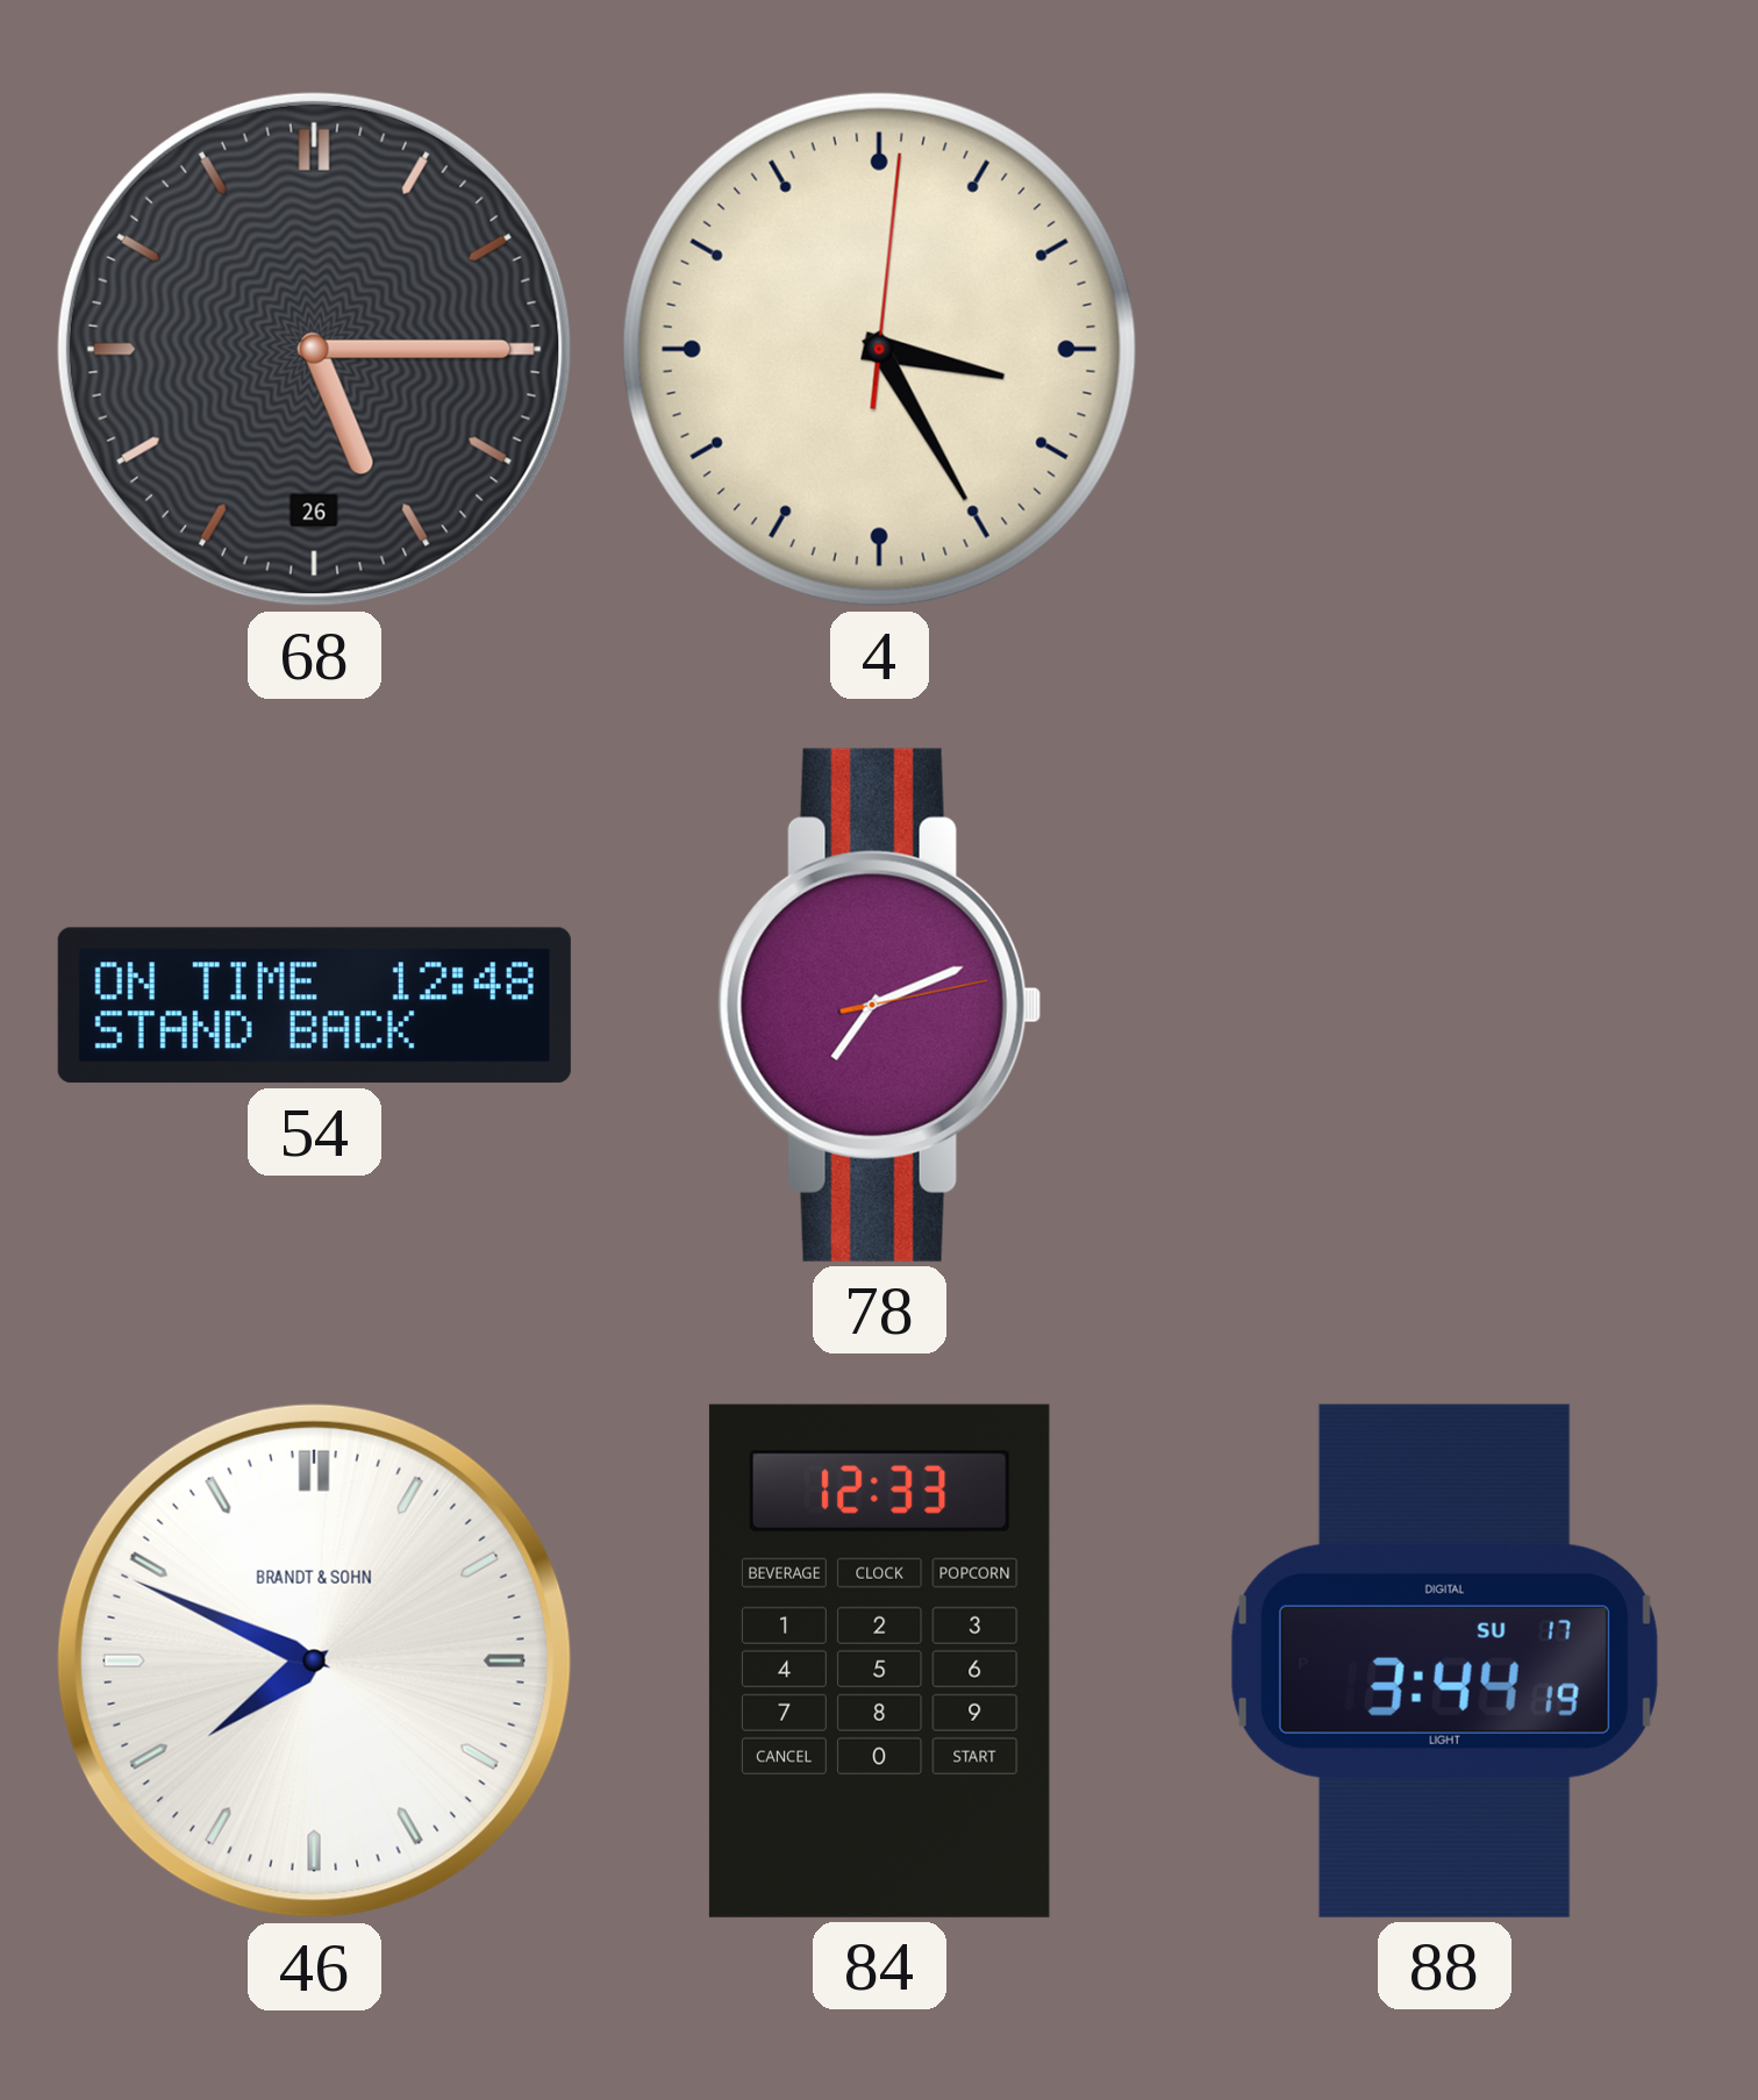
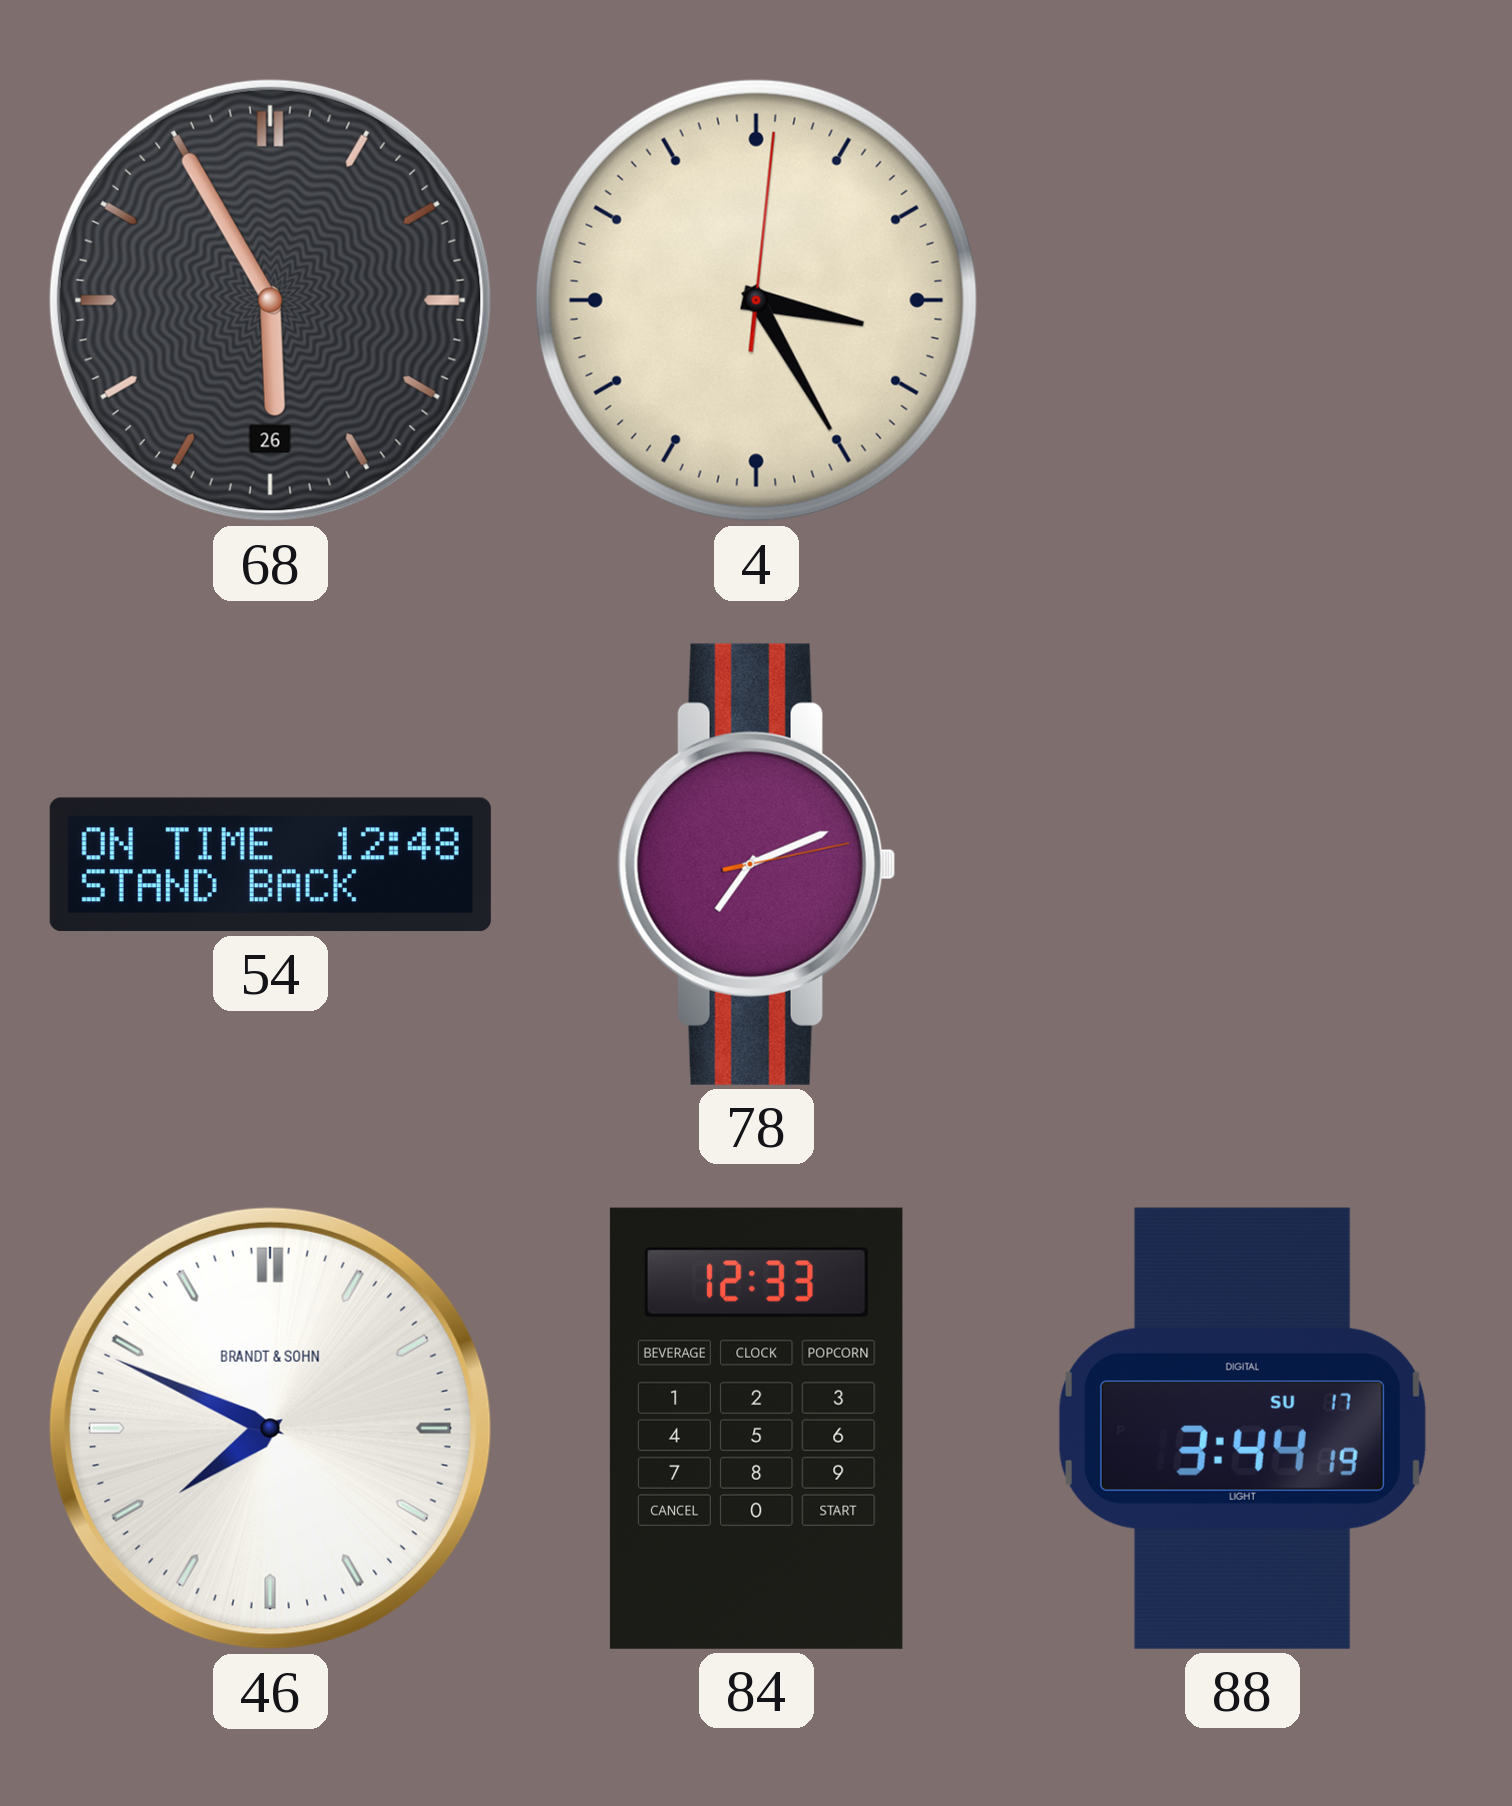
68: 5:15 -> 5:55 (270, 300)
